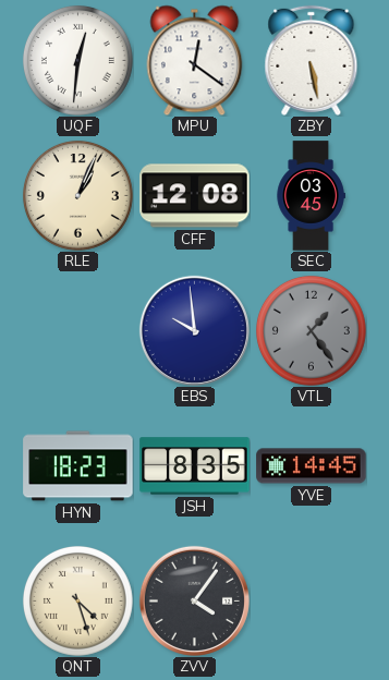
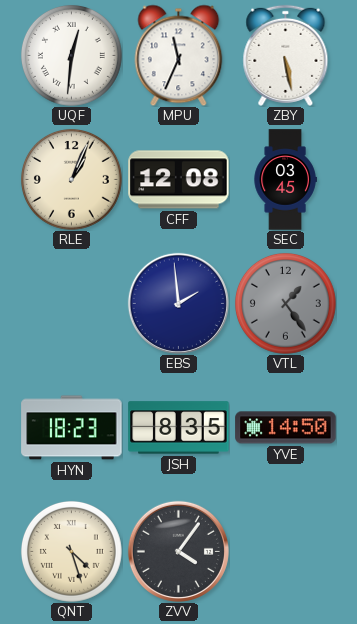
MPU: 12:21 -> 11:34 (179, 55)
EBS: 9:59 -> 1:59 (178, 303)
YVE: 14:45 -> 14:50 (286, 428)
